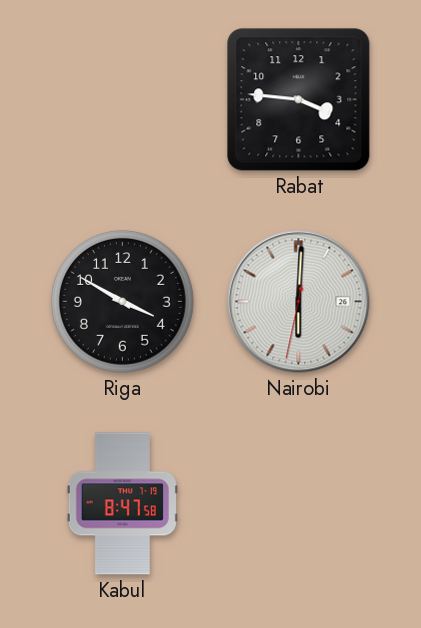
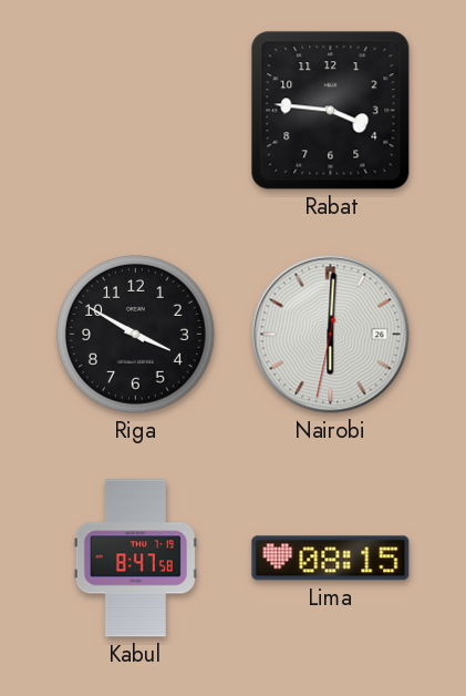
Lima: none -> 08:15 (331, 559)
